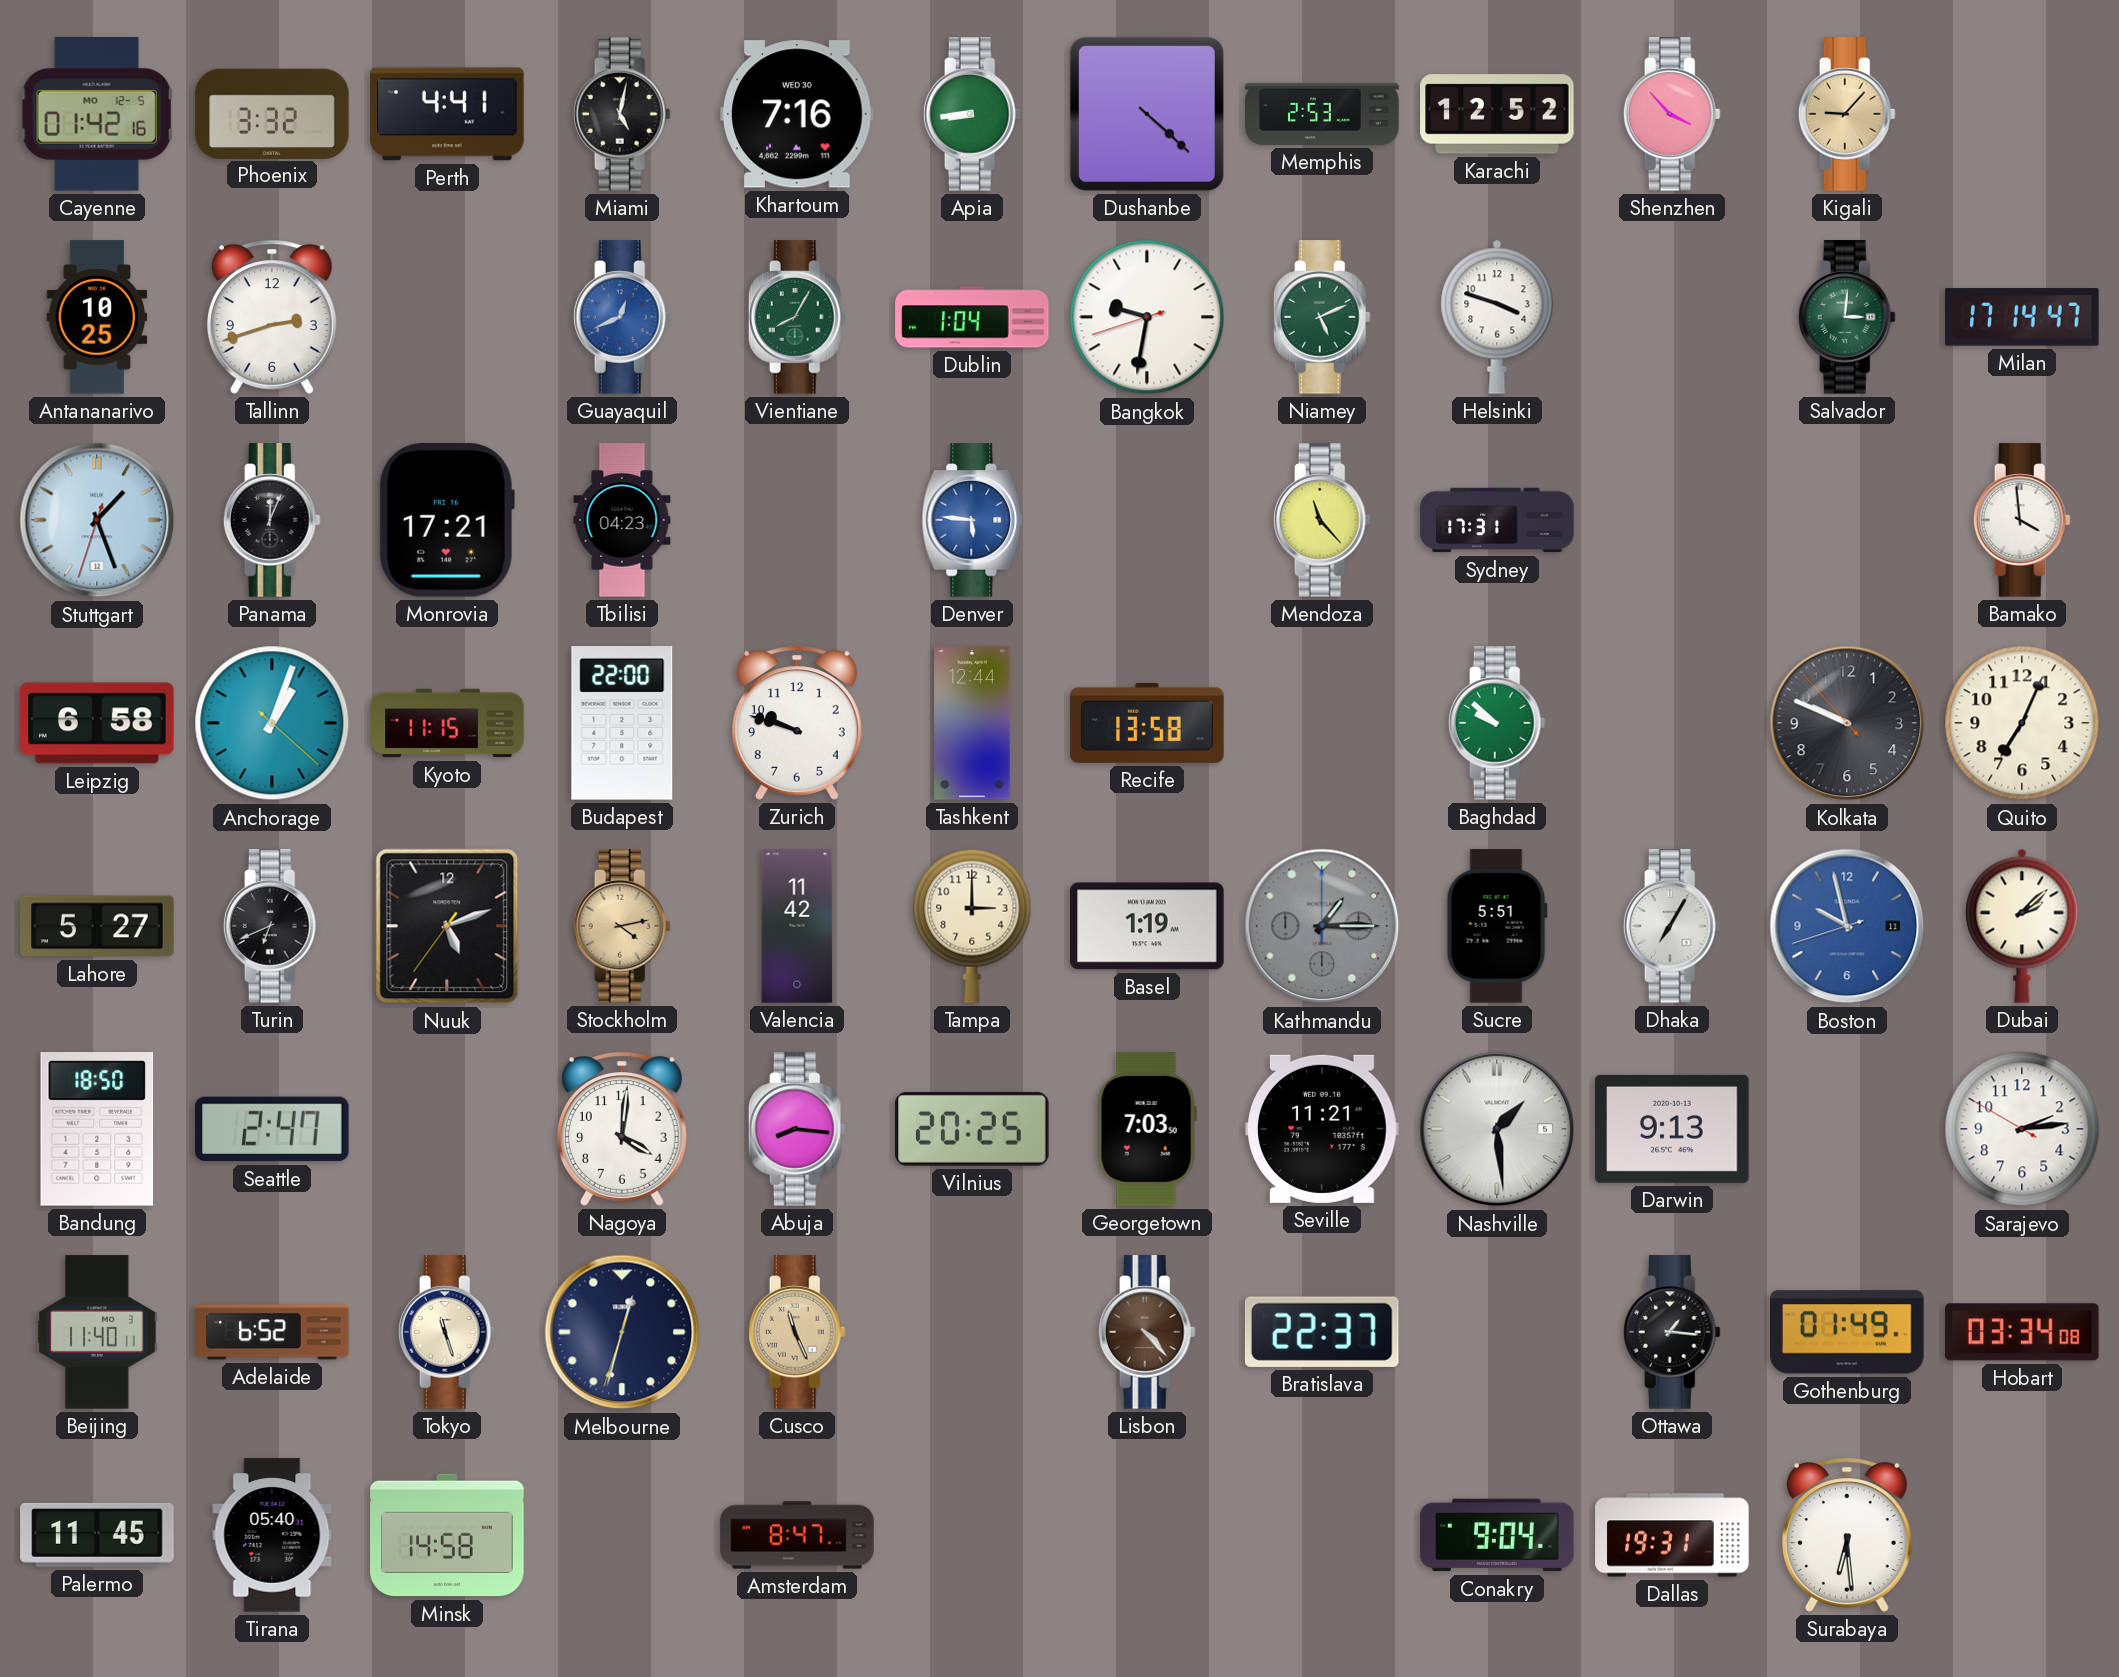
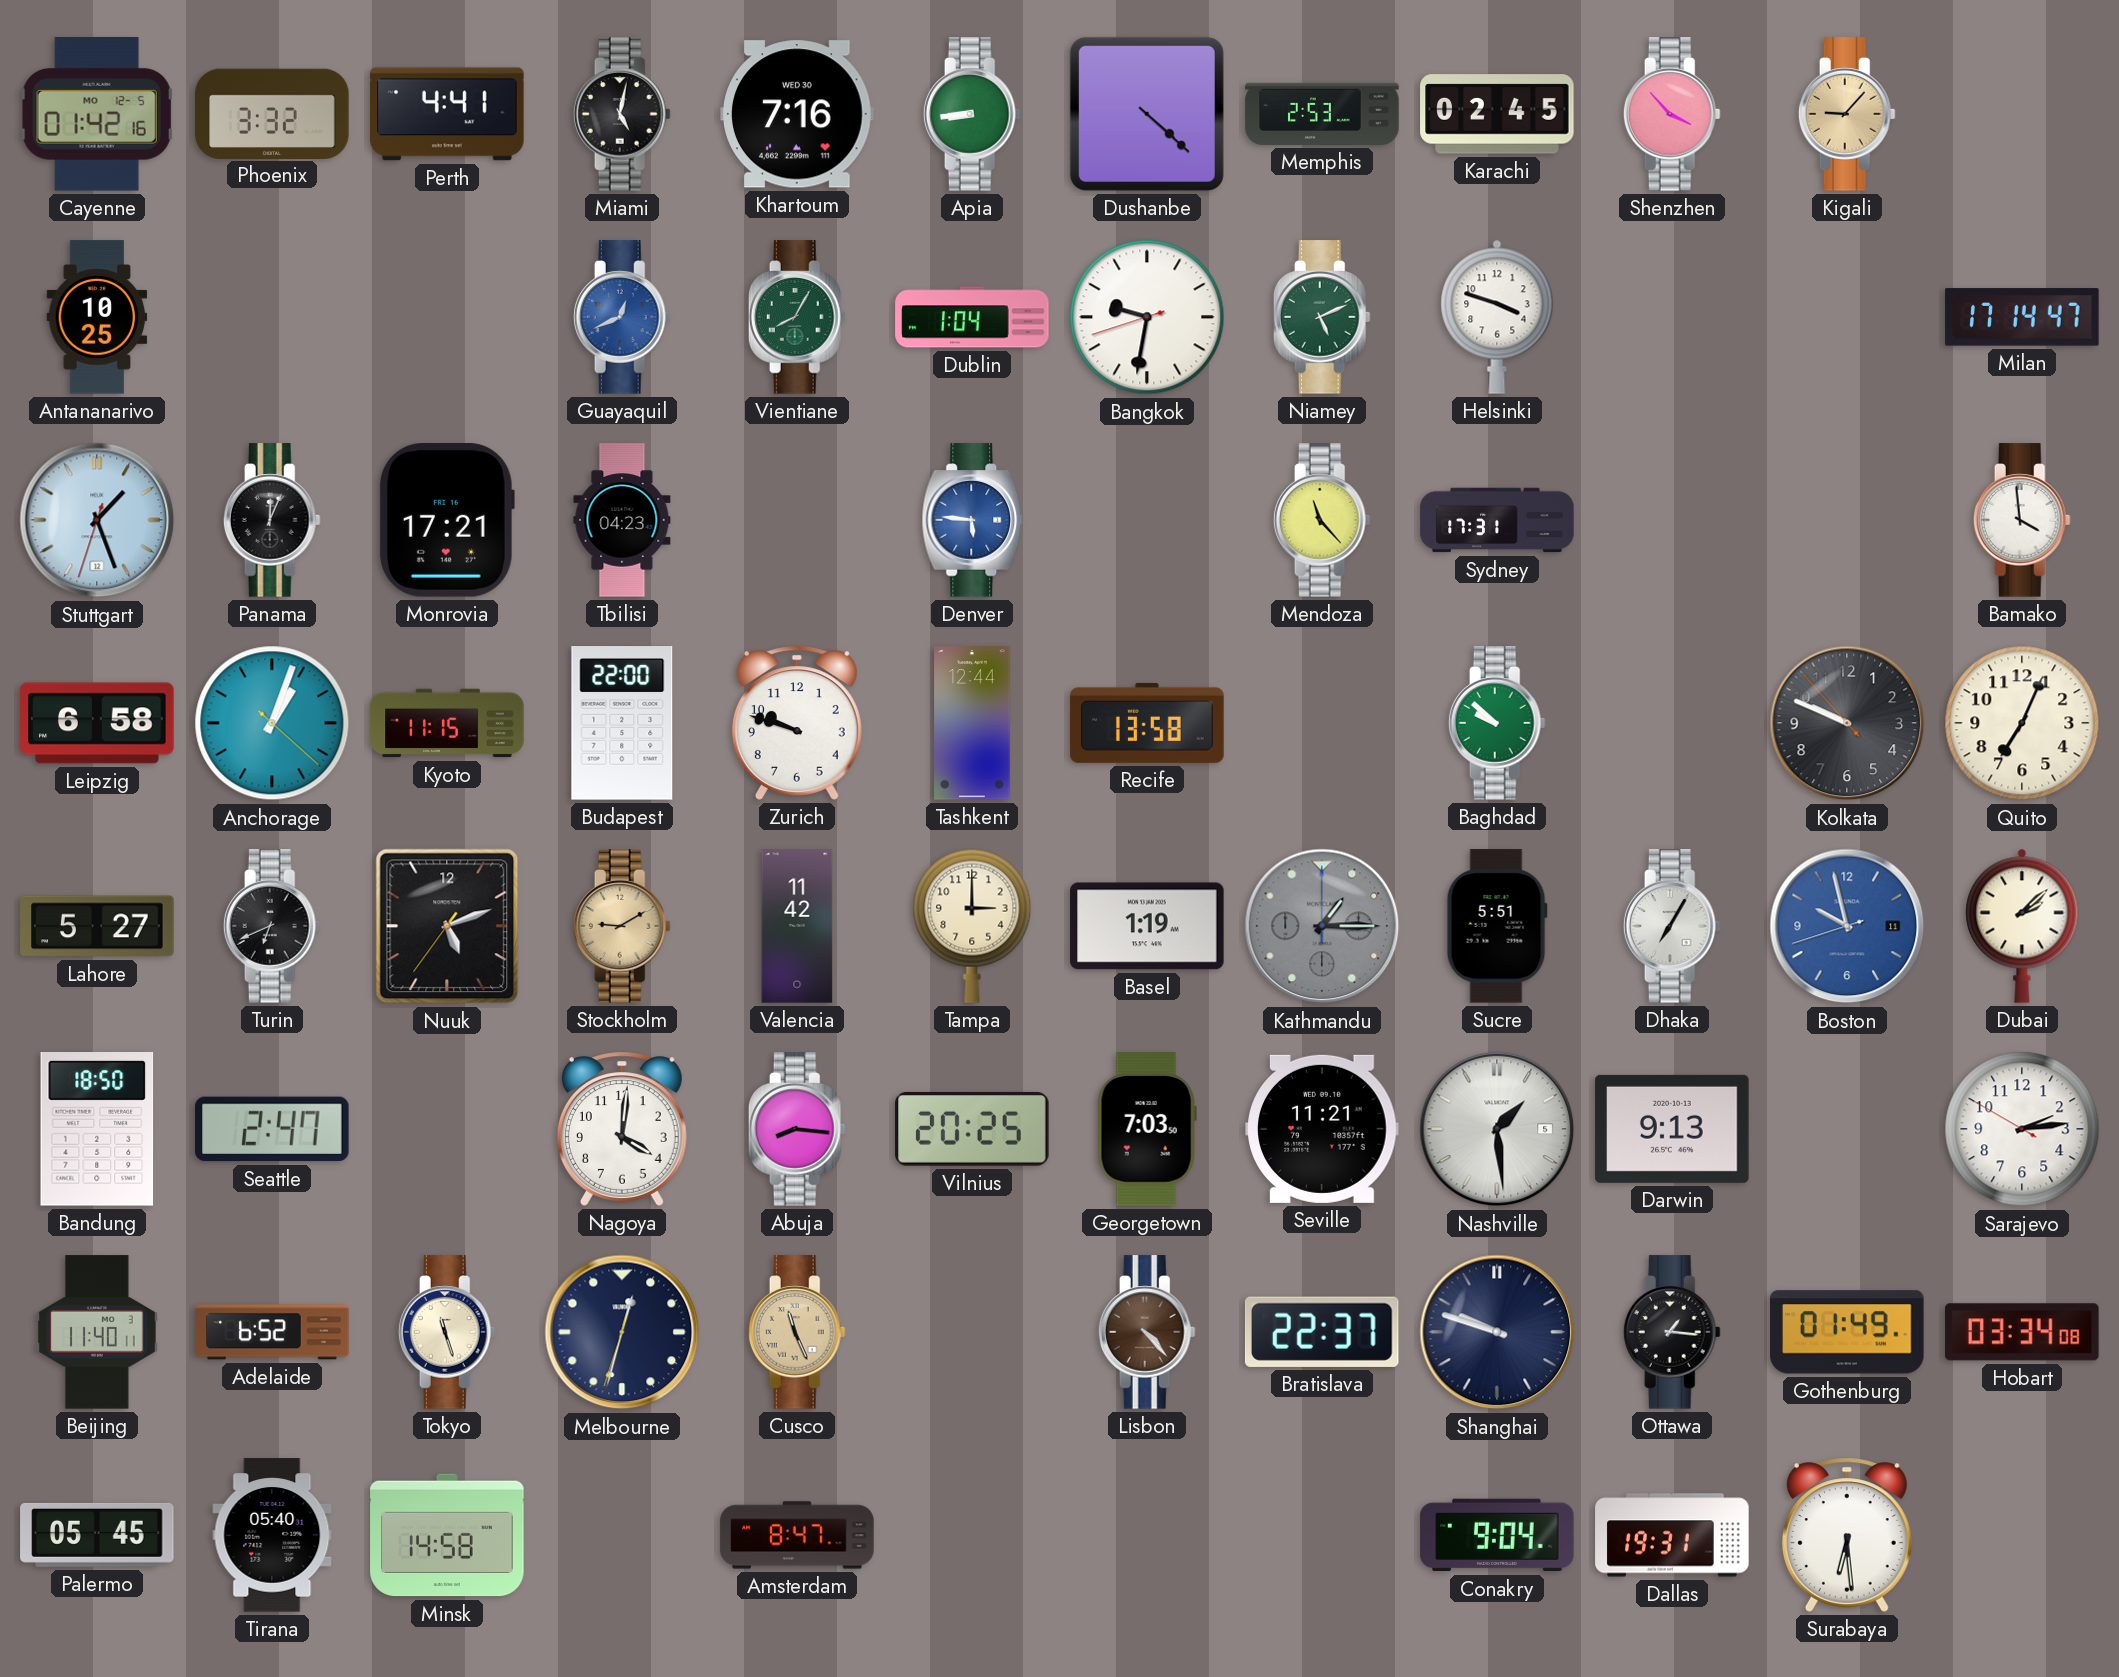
Karachi: 12:52 -> 02:45 (1497, 114)
Tallinn: 2:42 -> none (272, 317)
Salvador: 3:01 -> none (1847, 317)
Stockholm: 4:13 -> 9:10 (622, 926)
Shanghai: none -> 9:48 (1497, 1332)
Palermo: 11:45 -> 05:45 (97, 1535)
